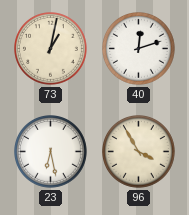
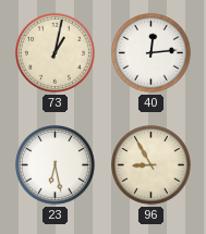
40: 12:12 -> 12:14 (152, 53)
96: 3:55 -> 8:55 (152, 165)
